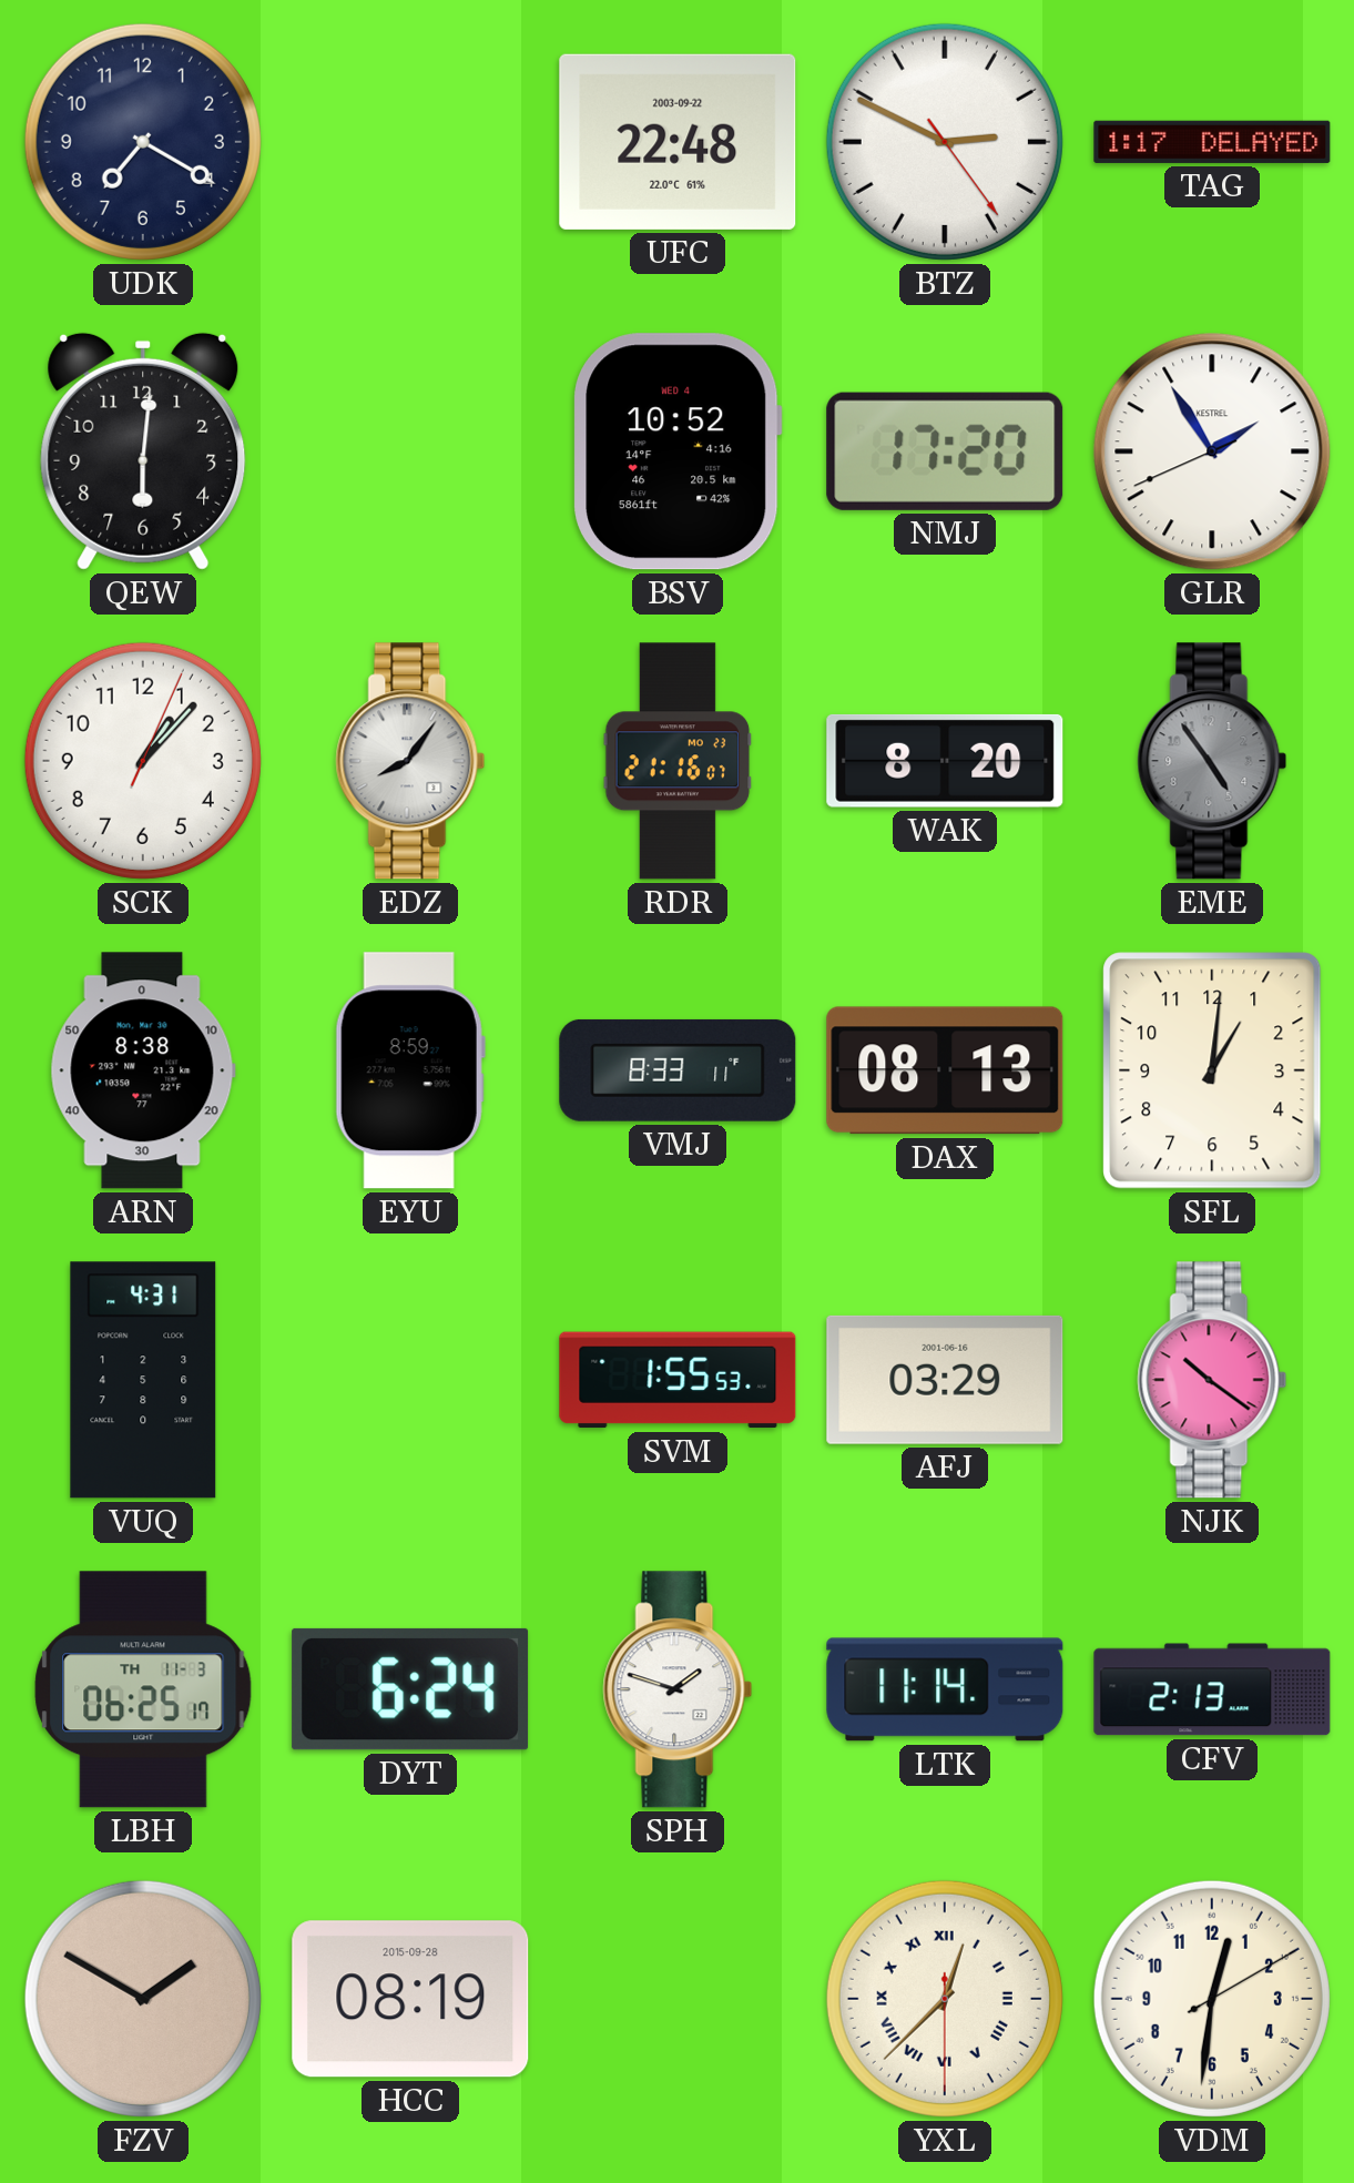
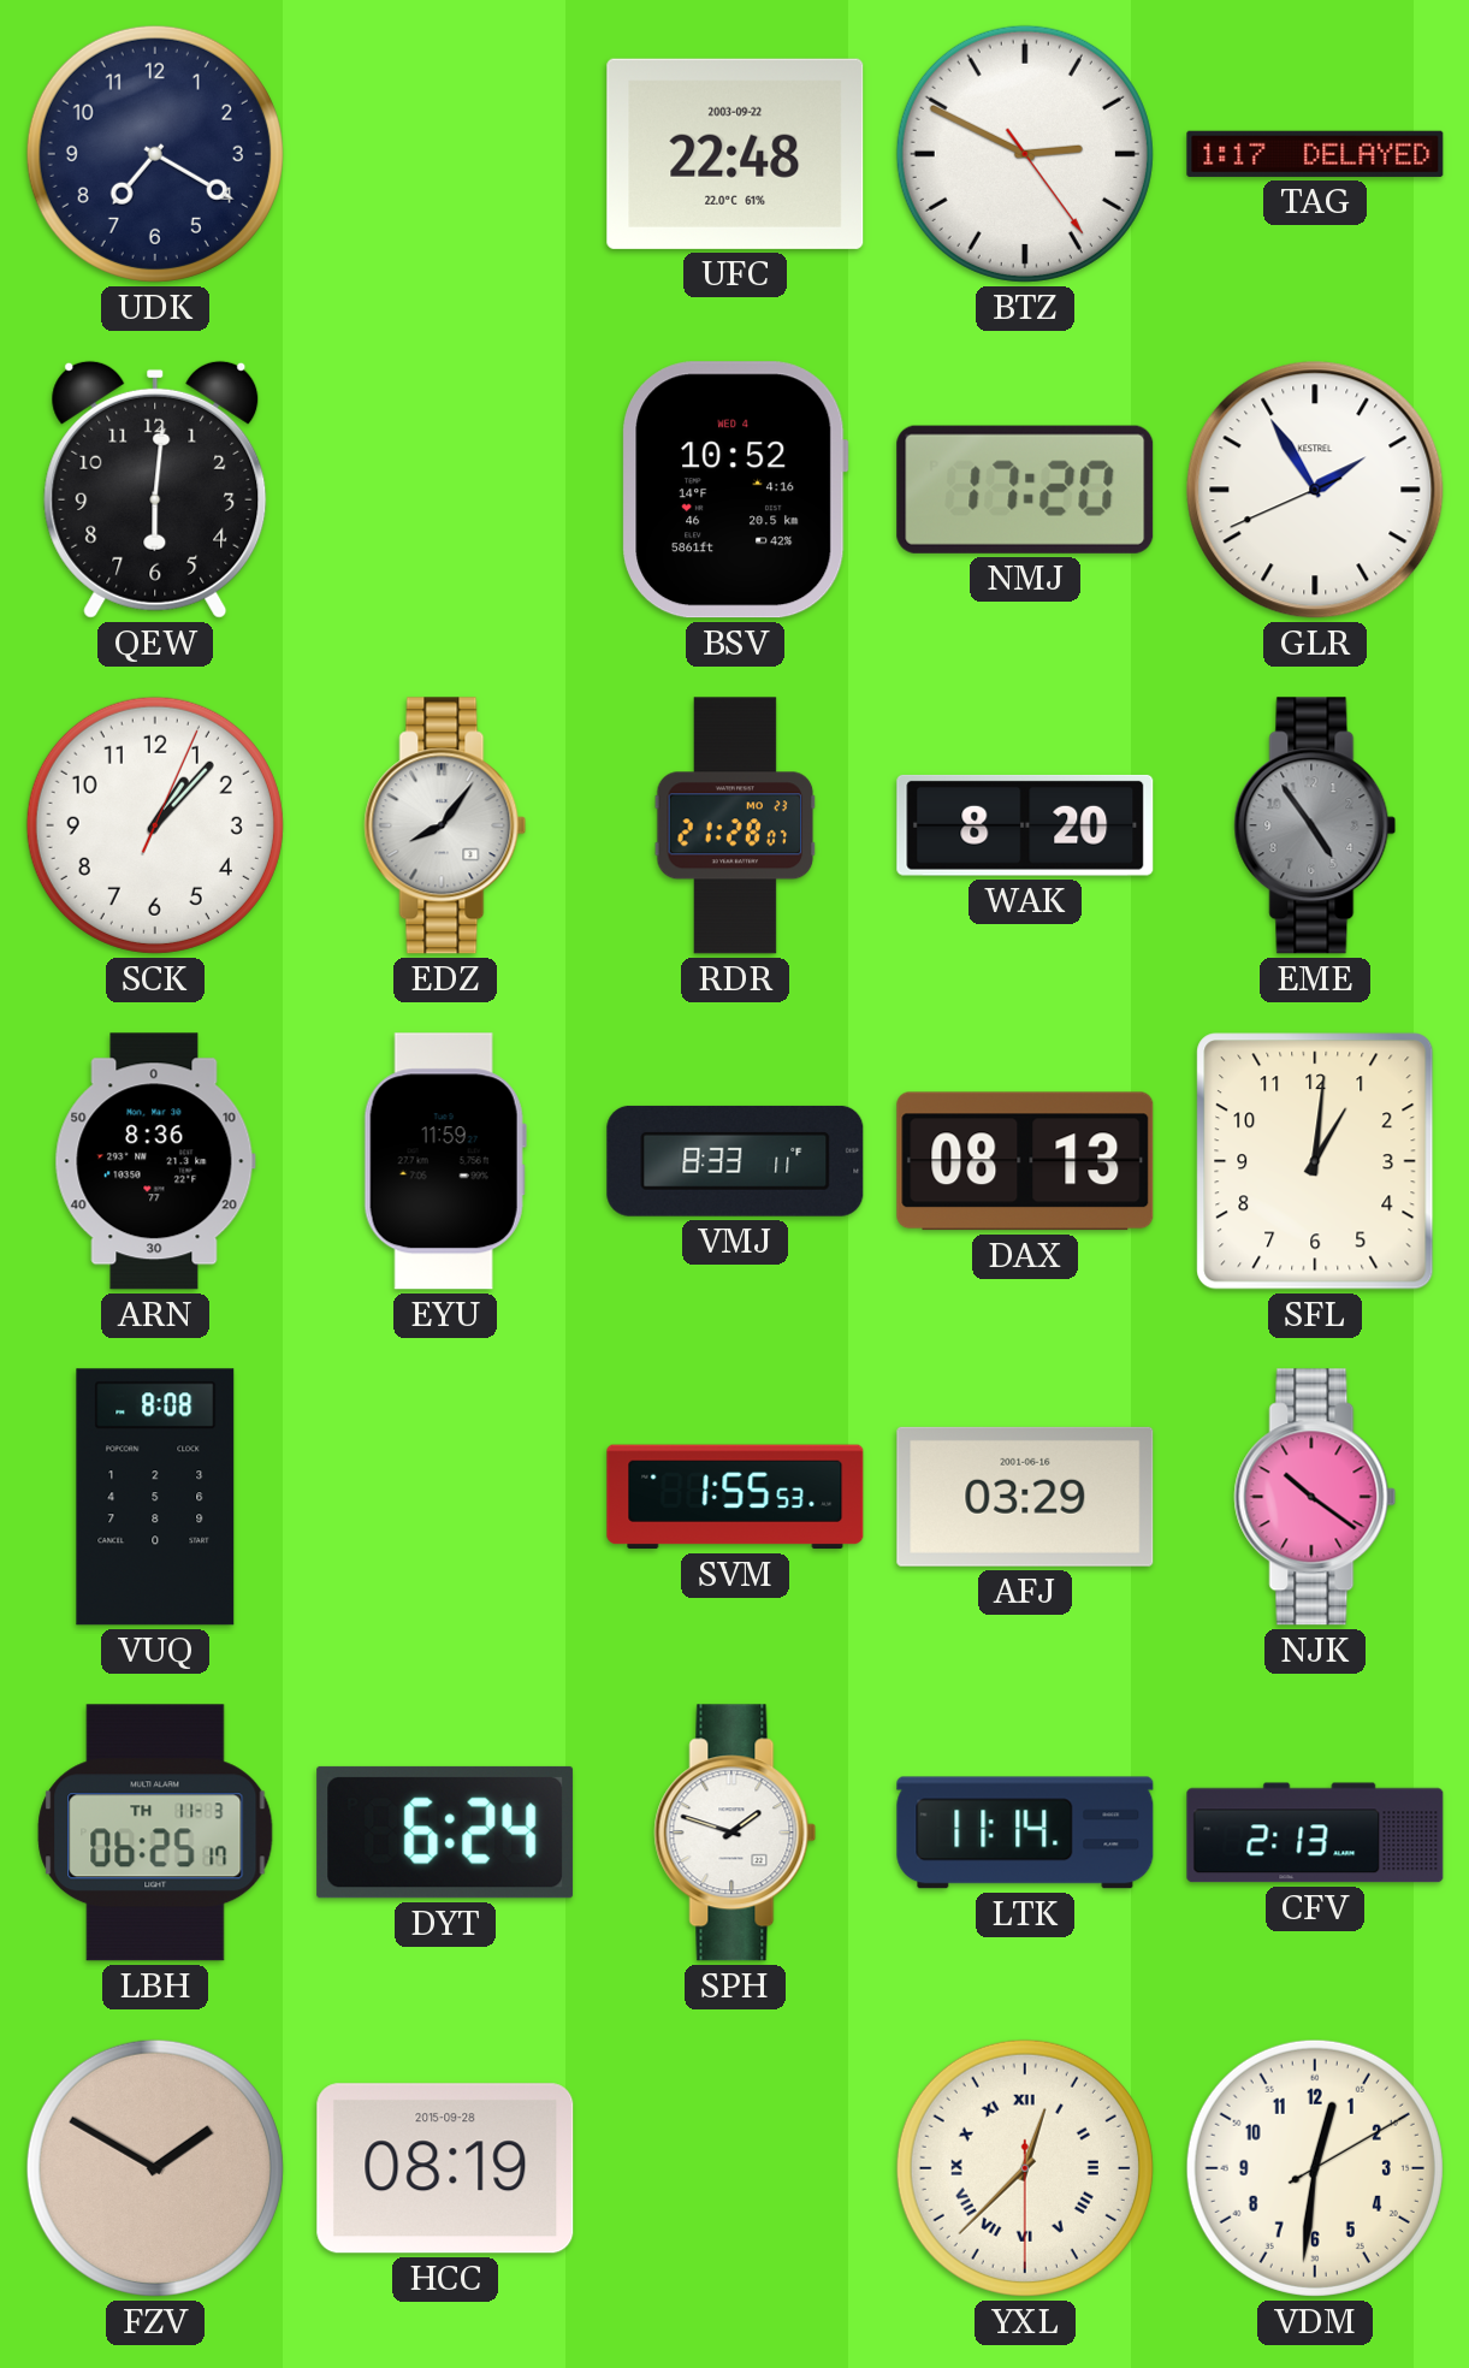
RDR: 21:16 -> 21:28 (735, 825)
ARN: 8:38 -> 8:36 (155, 1161)
EYU: 8:59 -> 11:59 (445, 1161)
VUQ: 4:31 -> 8:08 (155, 1497)
